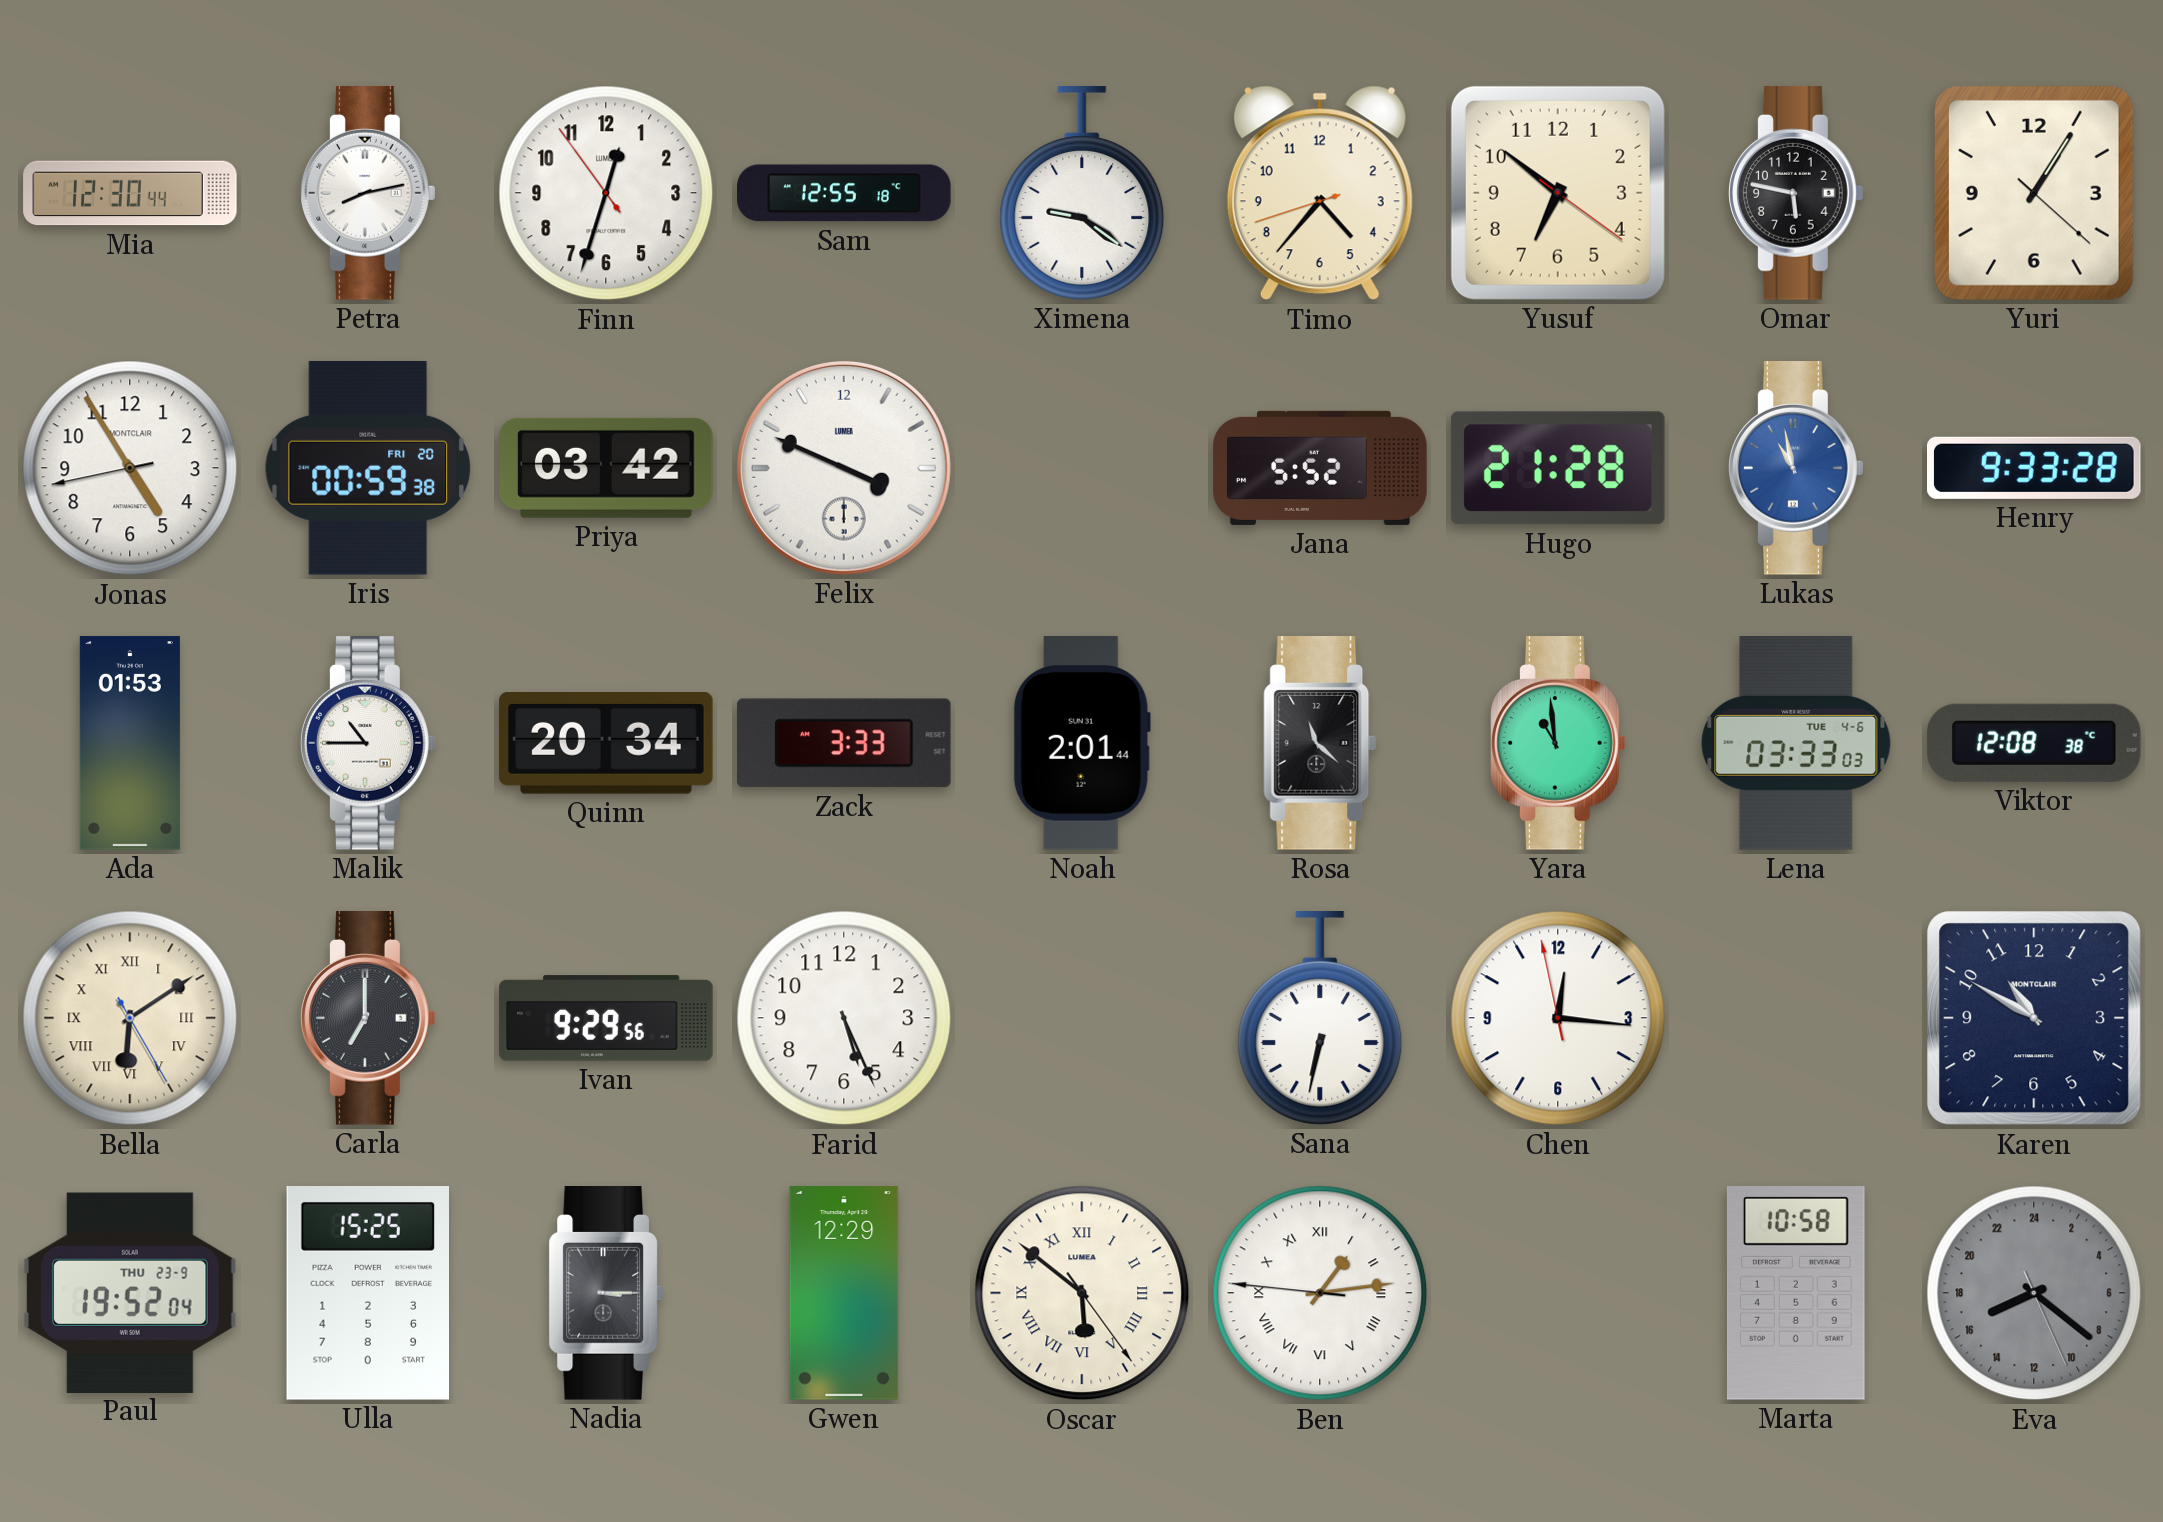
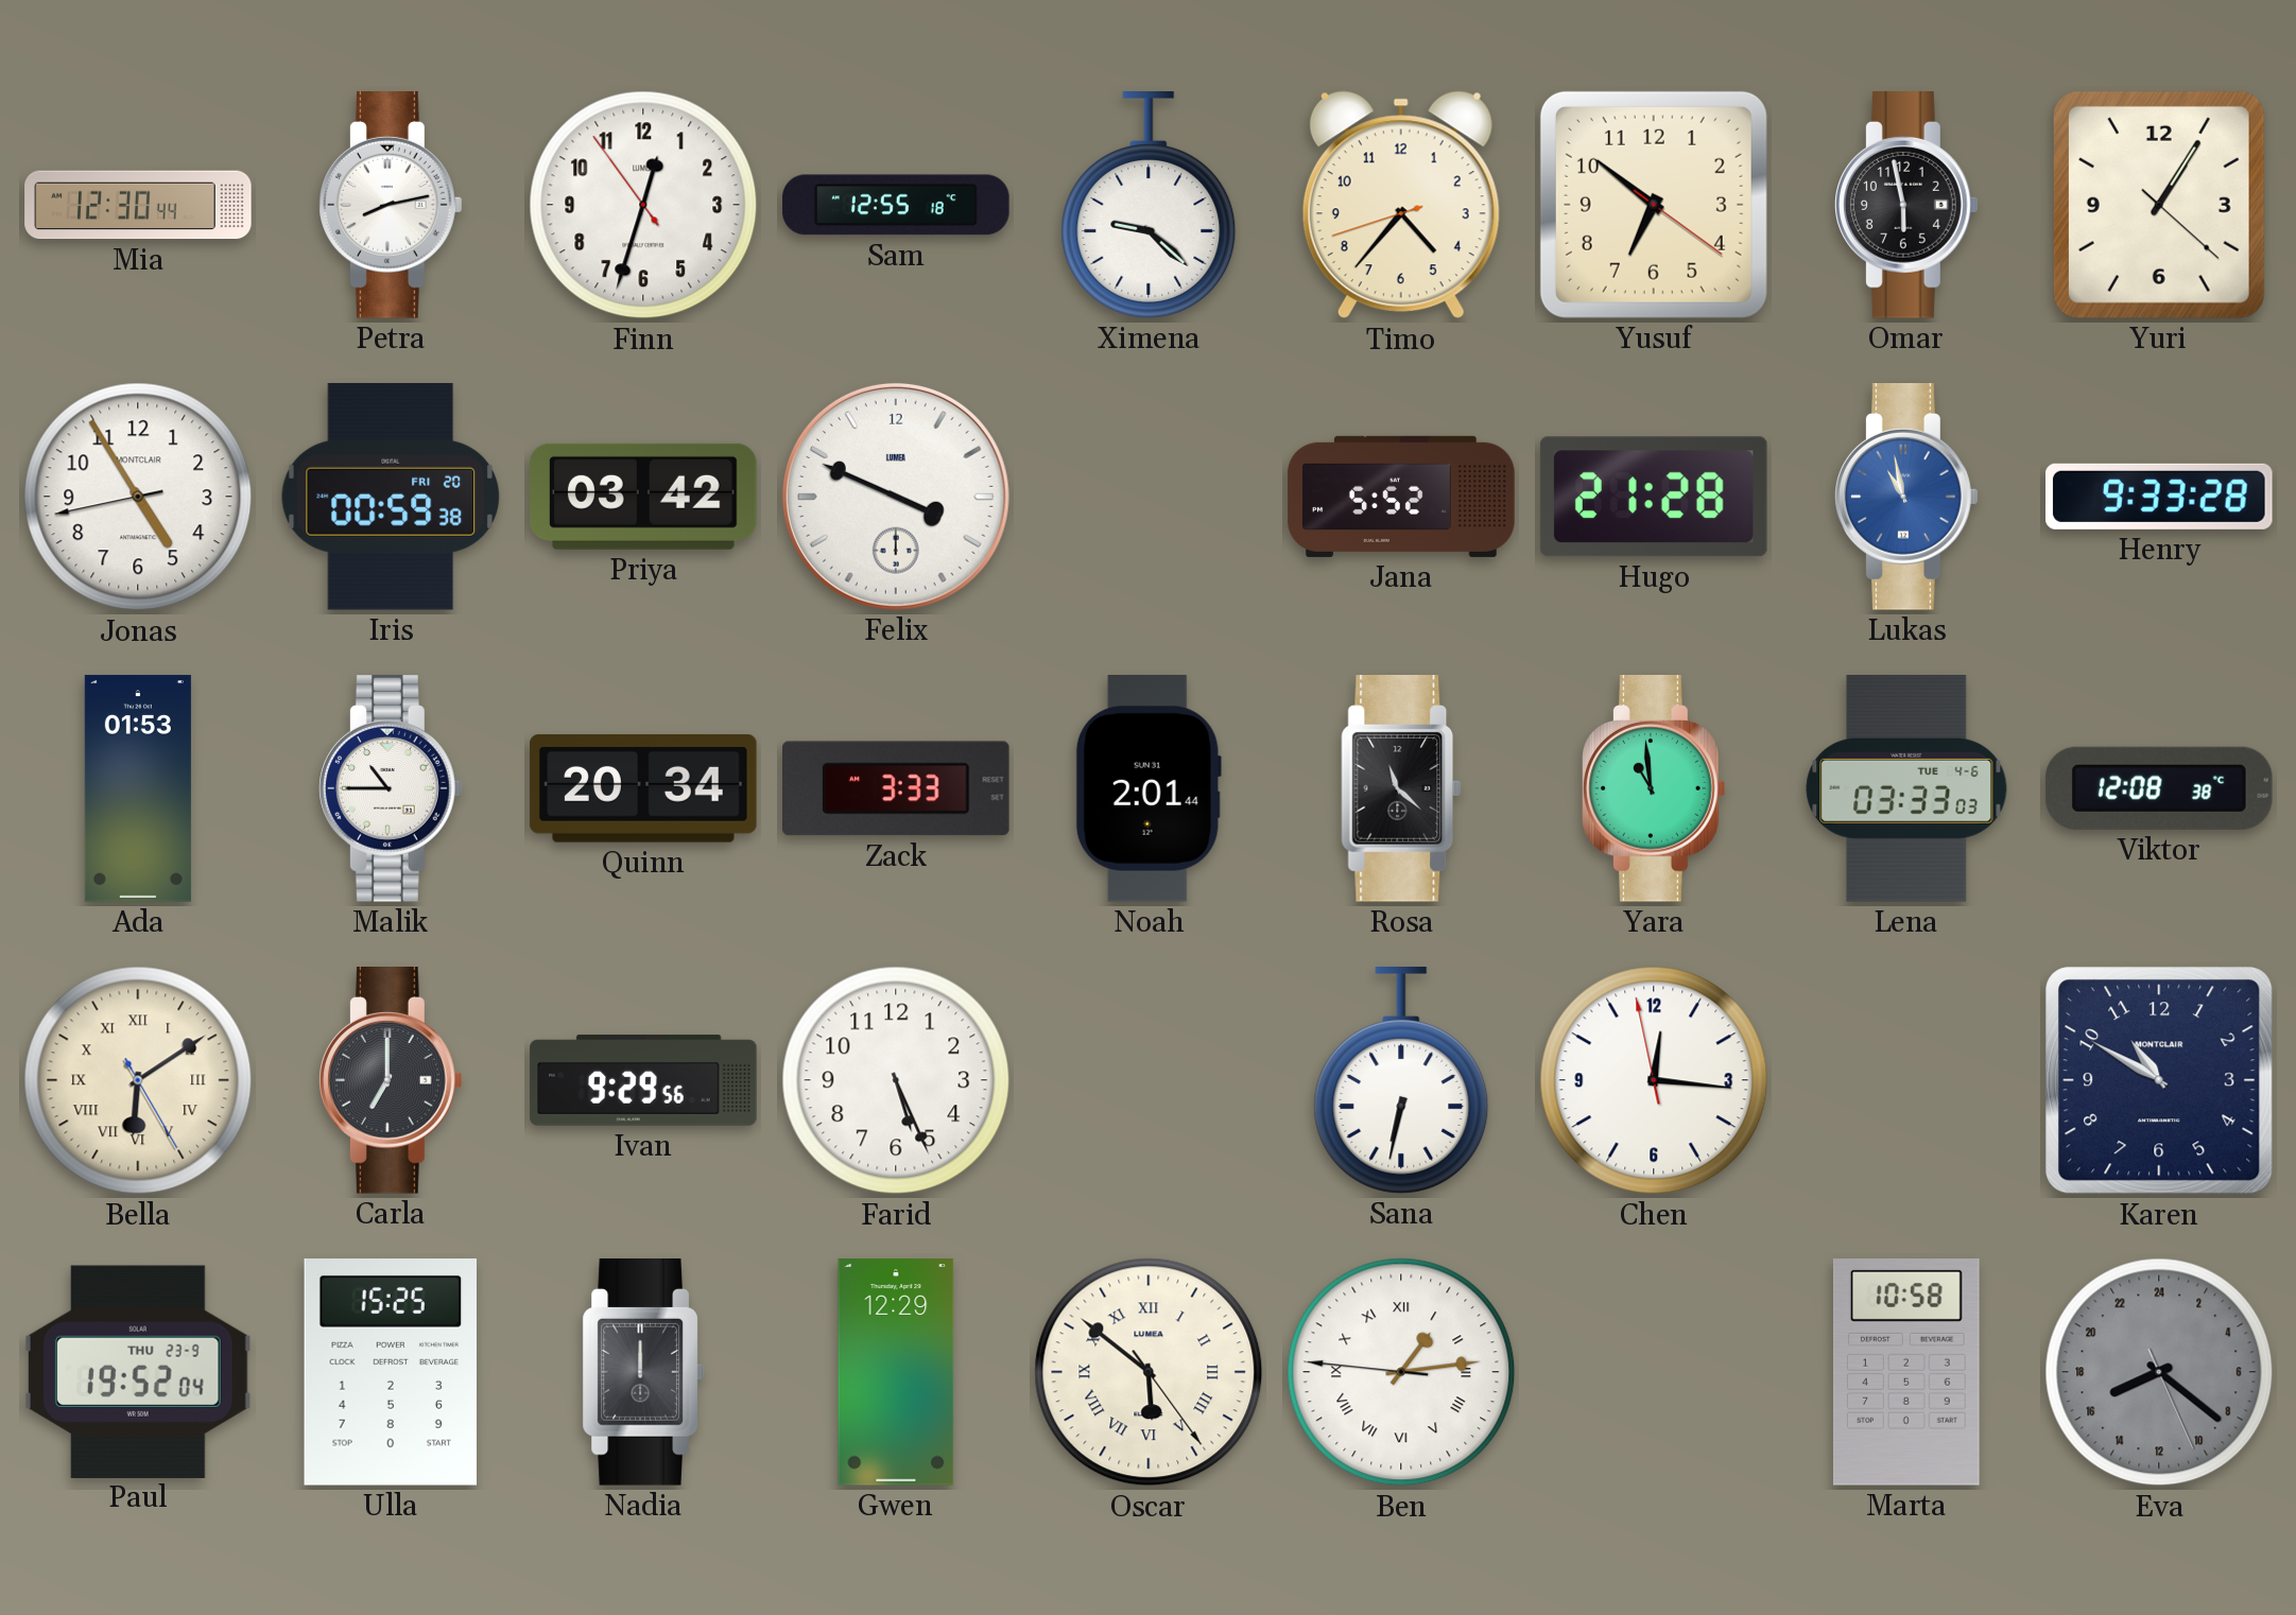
Ximena: 9:21 -> 9:22 (1149, 206)
Omar: 5:47 -> 5:58 (1907, 206)
Nadia: 3:15 -> 12:00 (643, 1373)
